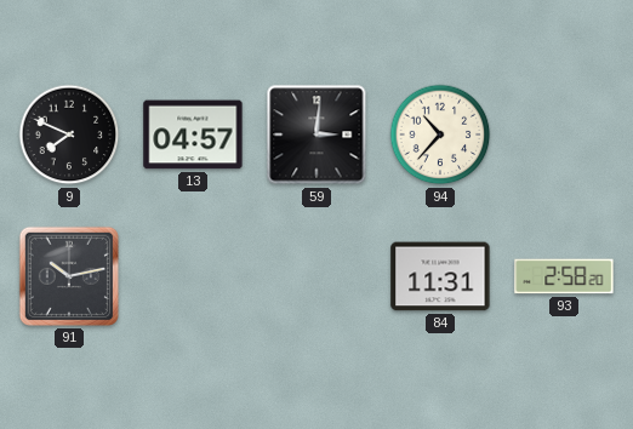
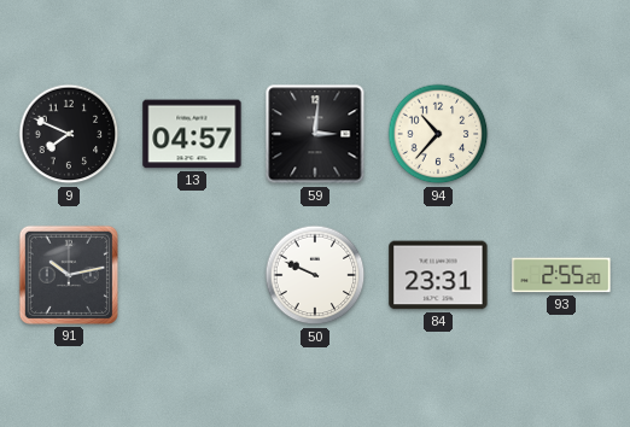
50: none -> 9:49 (315, 275)
84: 11:31 -> 23:31 (438, 275)
93: 2:58 -> 2:55 (561, 275)
